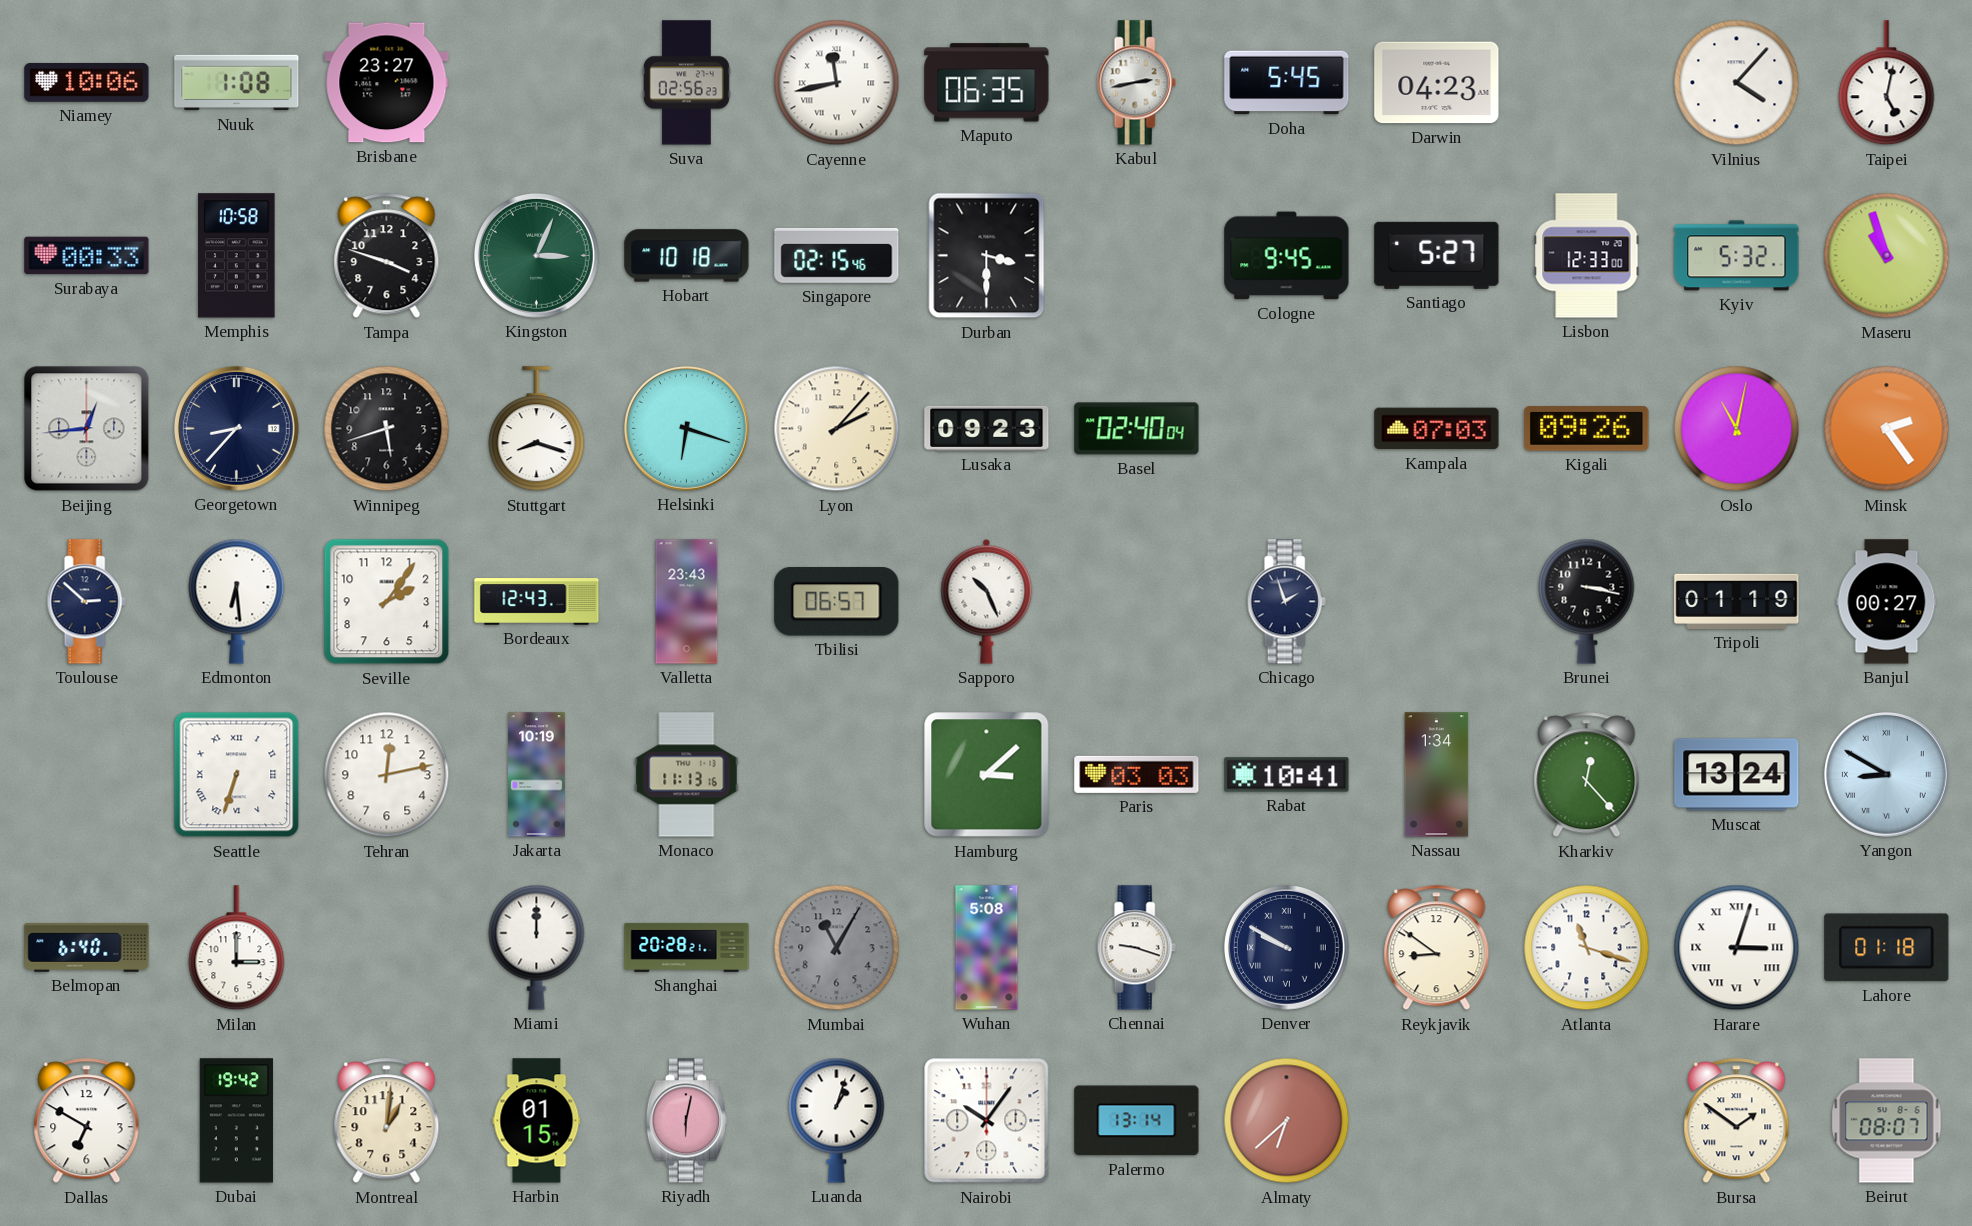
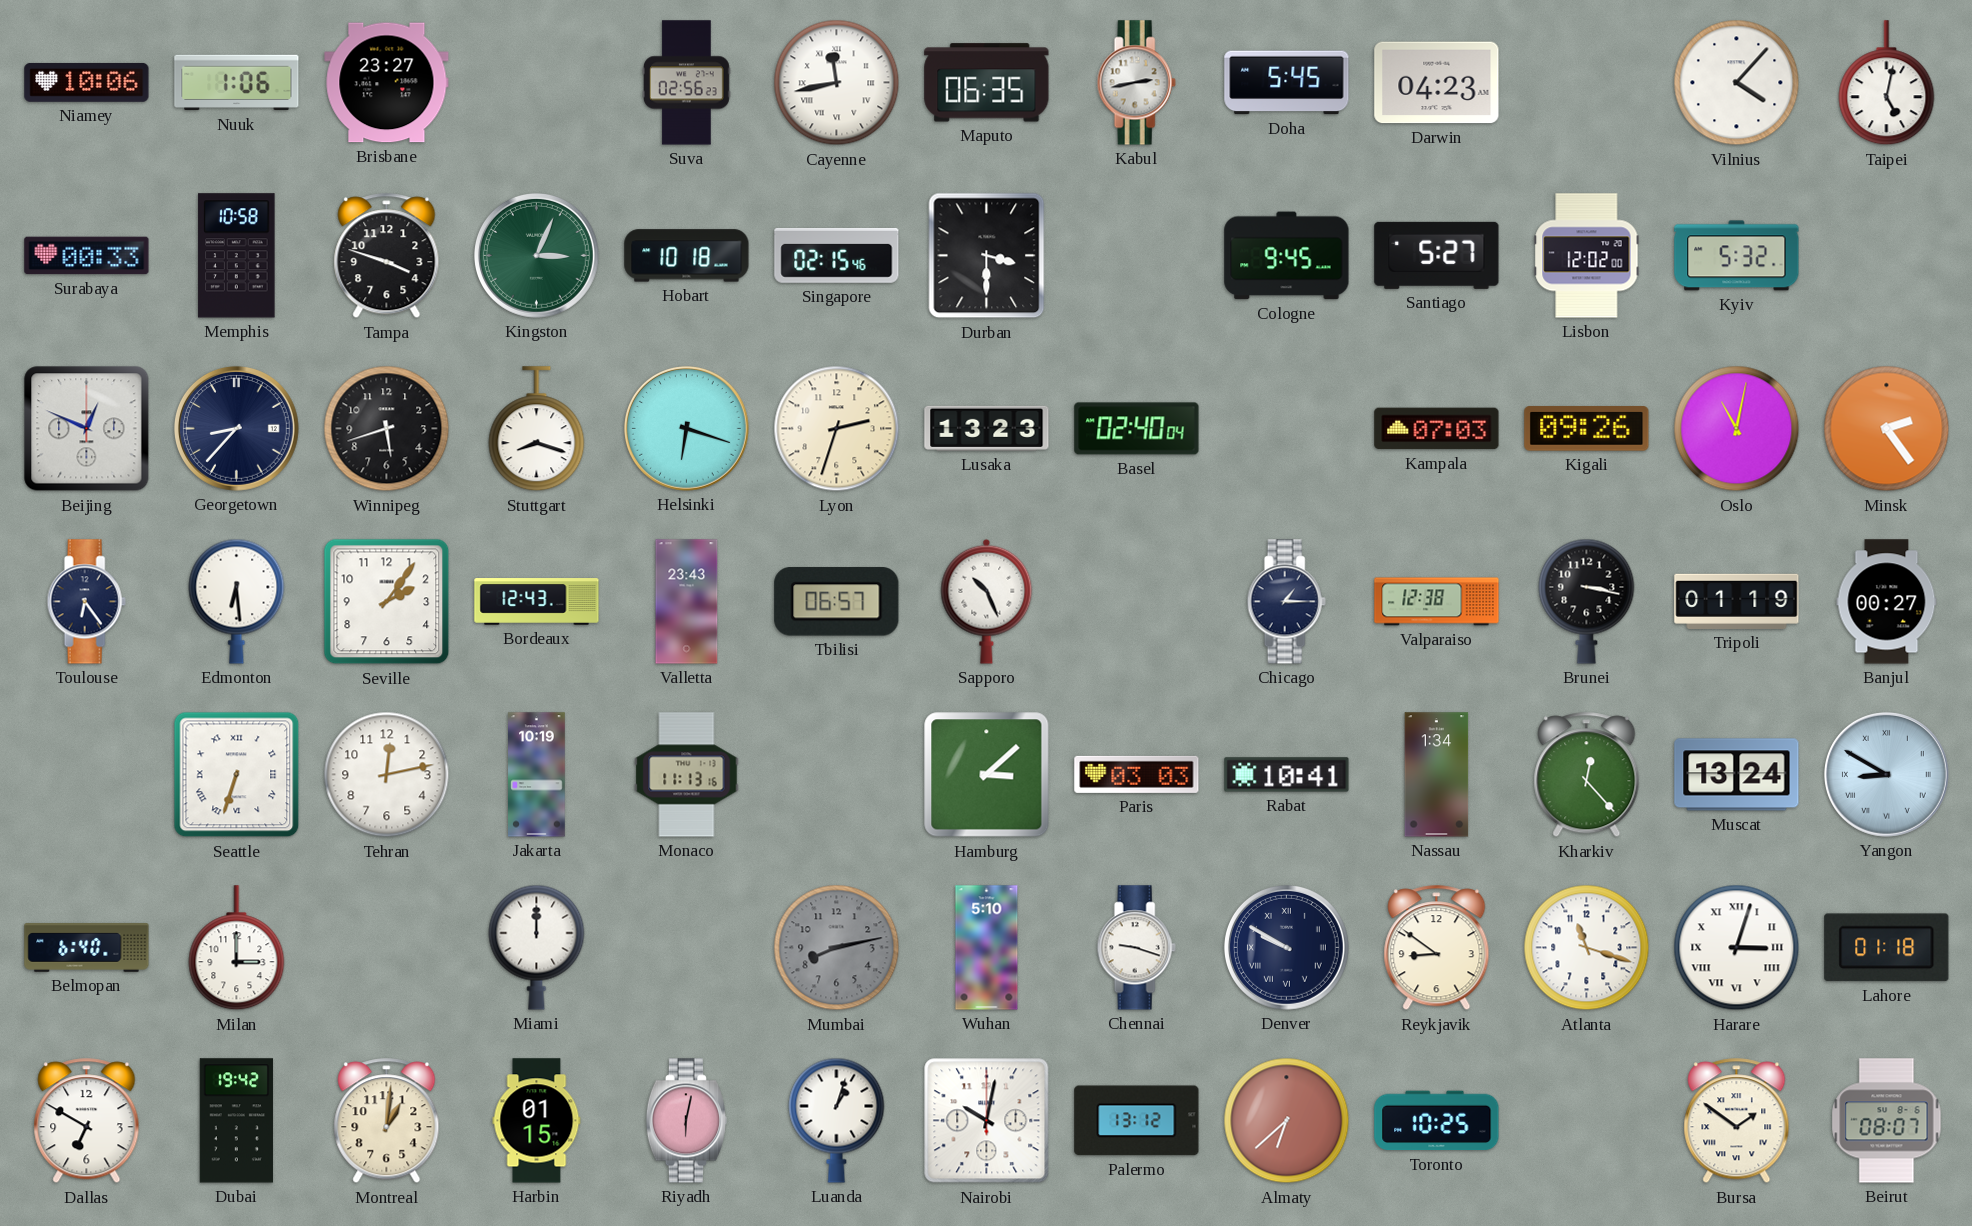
Nuuk: 1:08 -> 1:06 (237, 83)
Lisbon: 12:33 -> 12:02 (1587, 256)
Maseru: 10:57 -> none (1887, 256)
Beijing: 12:44 -> 12:49 (87, 429)
Lyon: 2:07 -> 2:33 (837, 429)
Lusaka: 09:23 -> 13:23 (987, 428)
Toulouse: 2:52 -> 6:24 (86, 602)
Chicago: 1:57 -> 1:15 (1286, 602)
Valparaiso: none -> 12:38 (1437, 602)
Shanghai: 20:28 -> none (687, 947)
Mumbai: 11:05 -> 8:13 (837, 948)
Wuhan: 5:08 -> 5:10 (987, 948)
Nairobi: 10:06 -> 10:02 (987, 1121)
Palermo: 13:14 -> 13:12 (1137, 1121)
Toronto: none -> 10:25 (1437, 1121)
